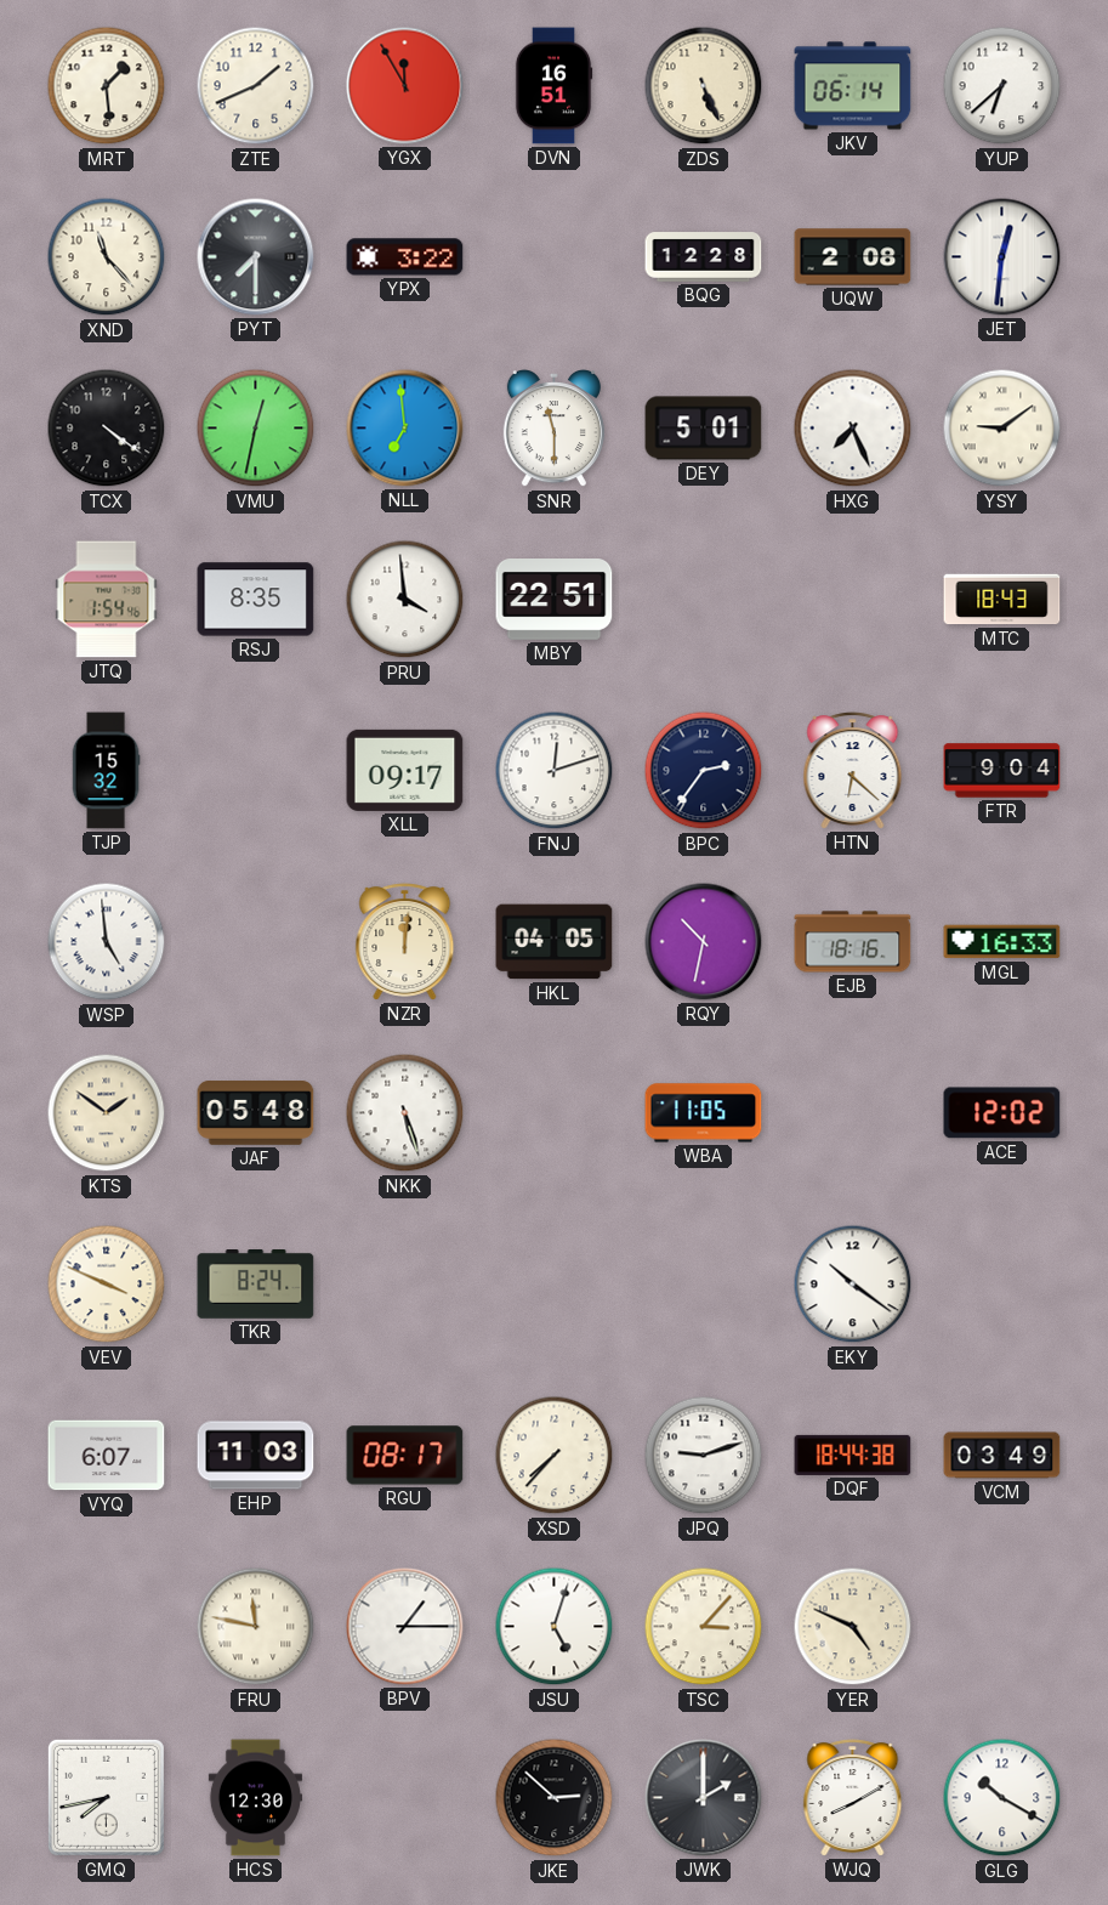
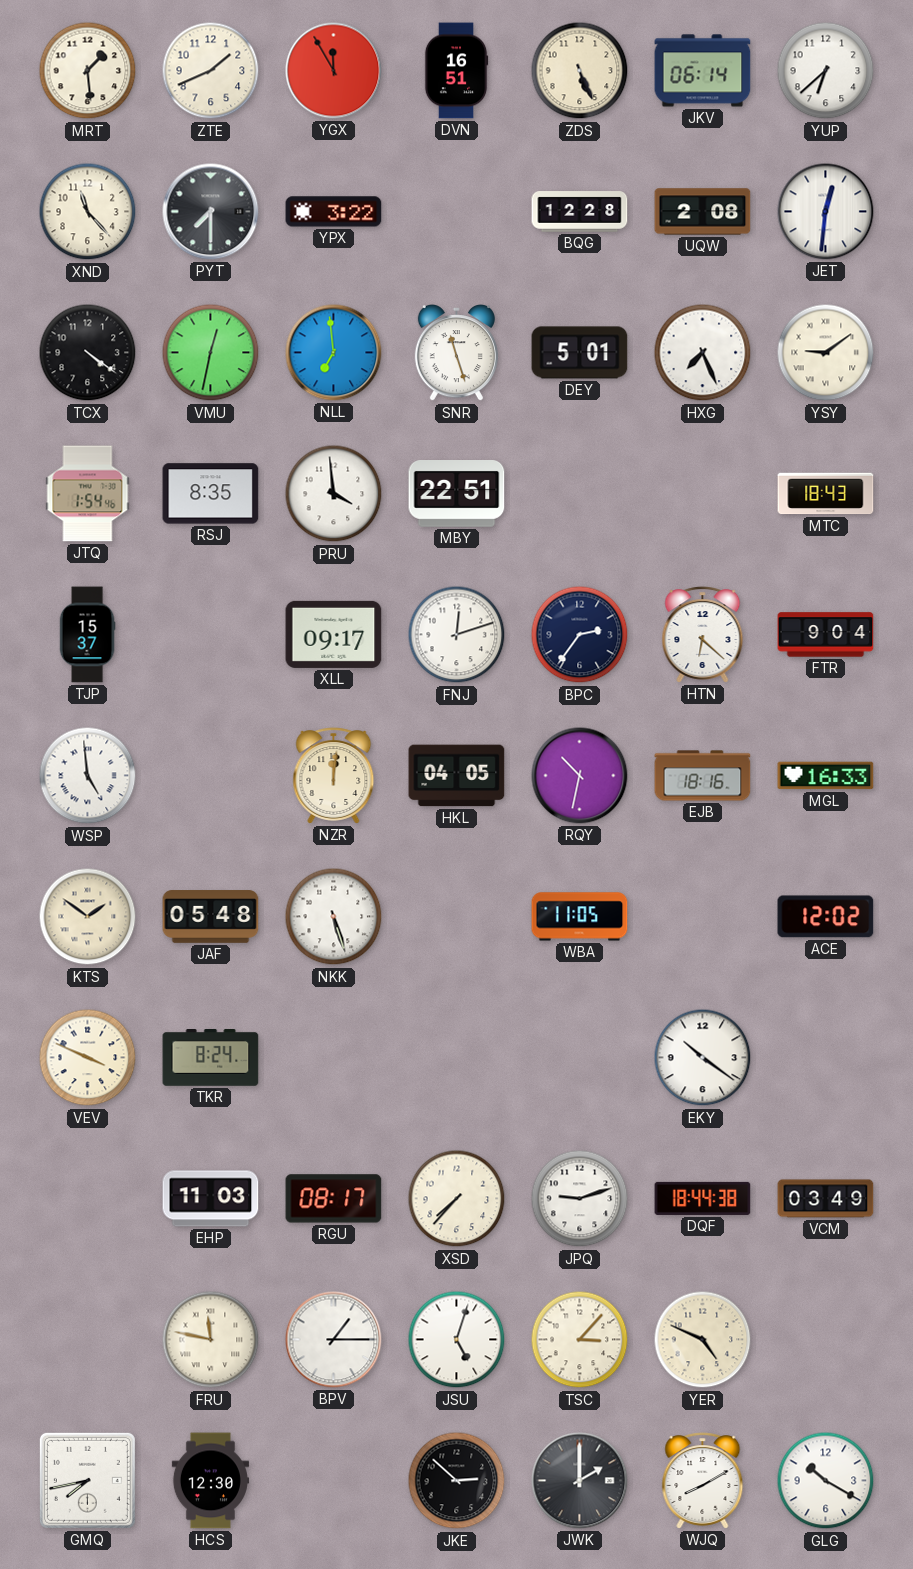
SNR: 11:30 -> 11:27 (456, 354)
TJP: 15:32 -> 15:37 (87, 635)
VYQ: 6:07 -> none (107, 1456)
